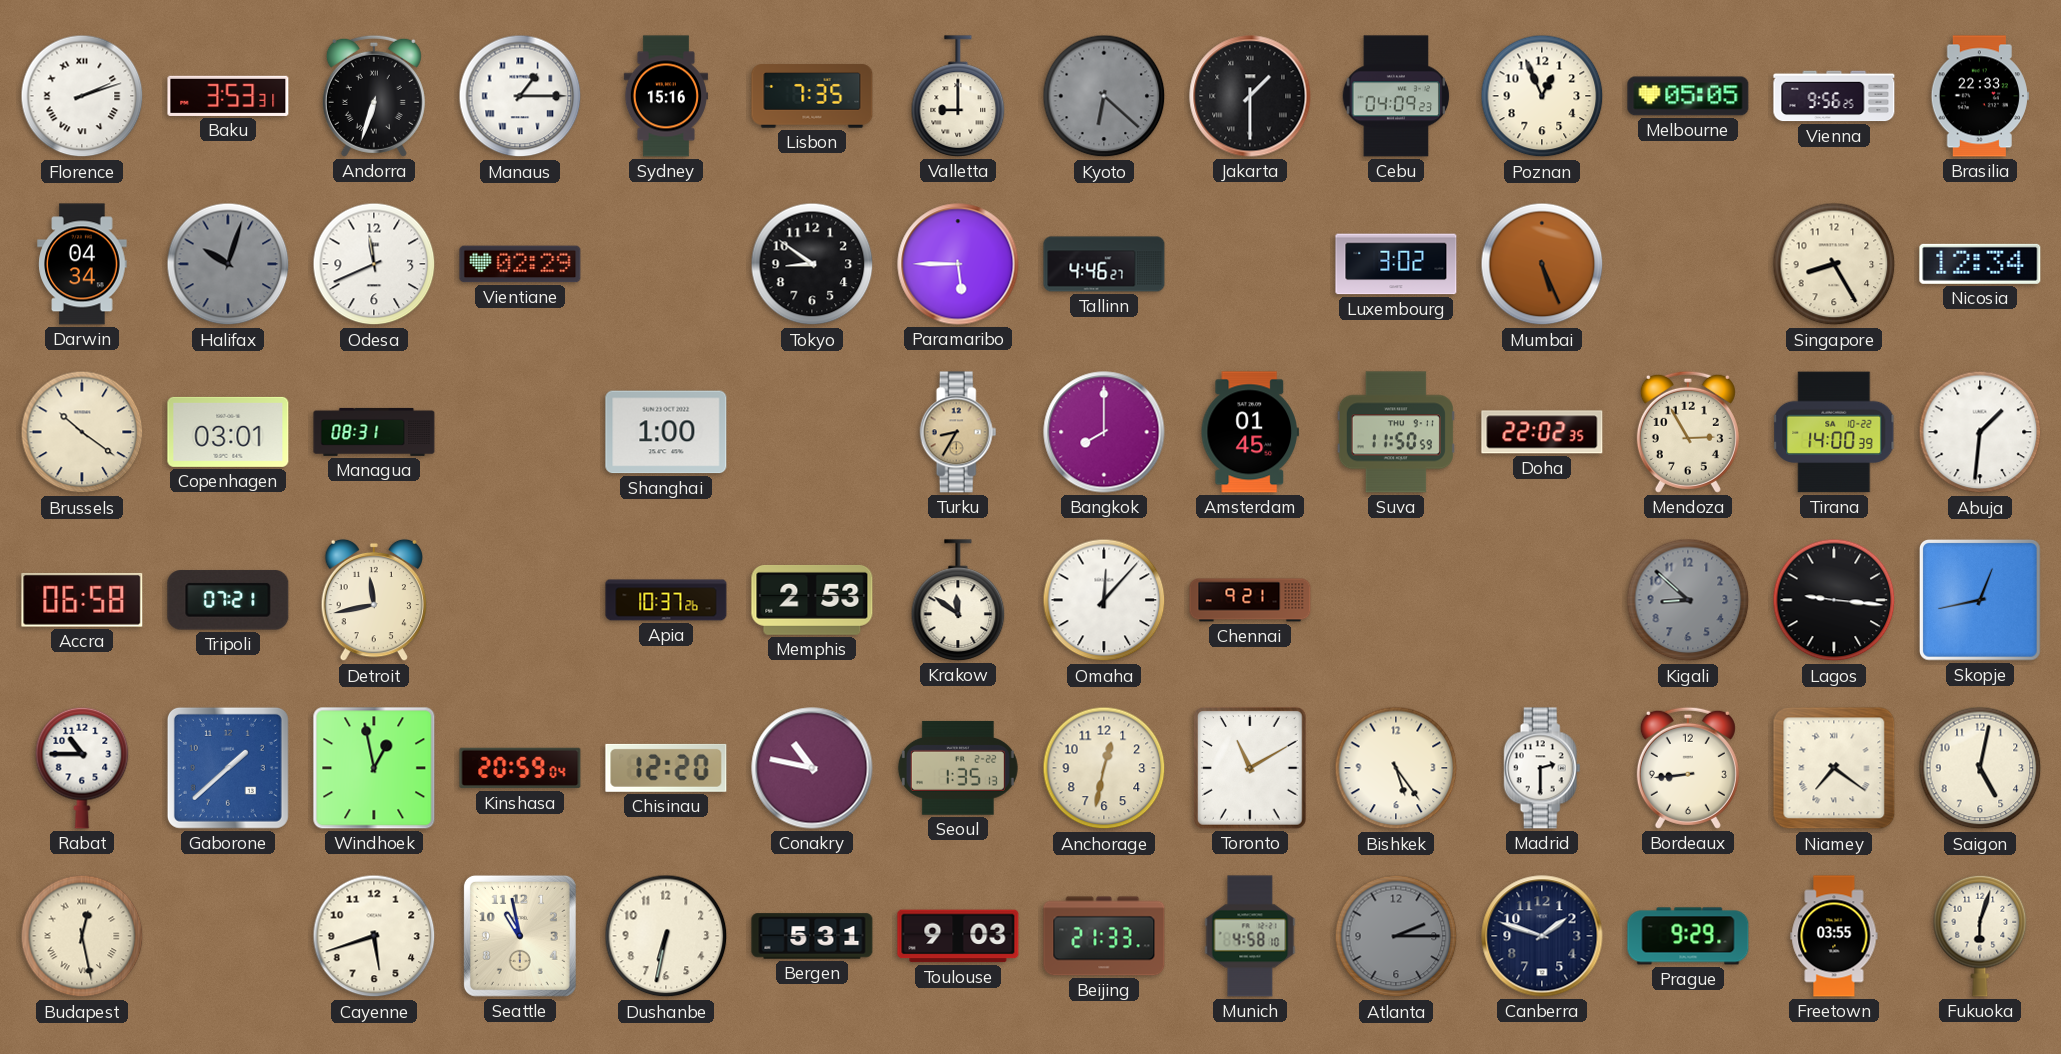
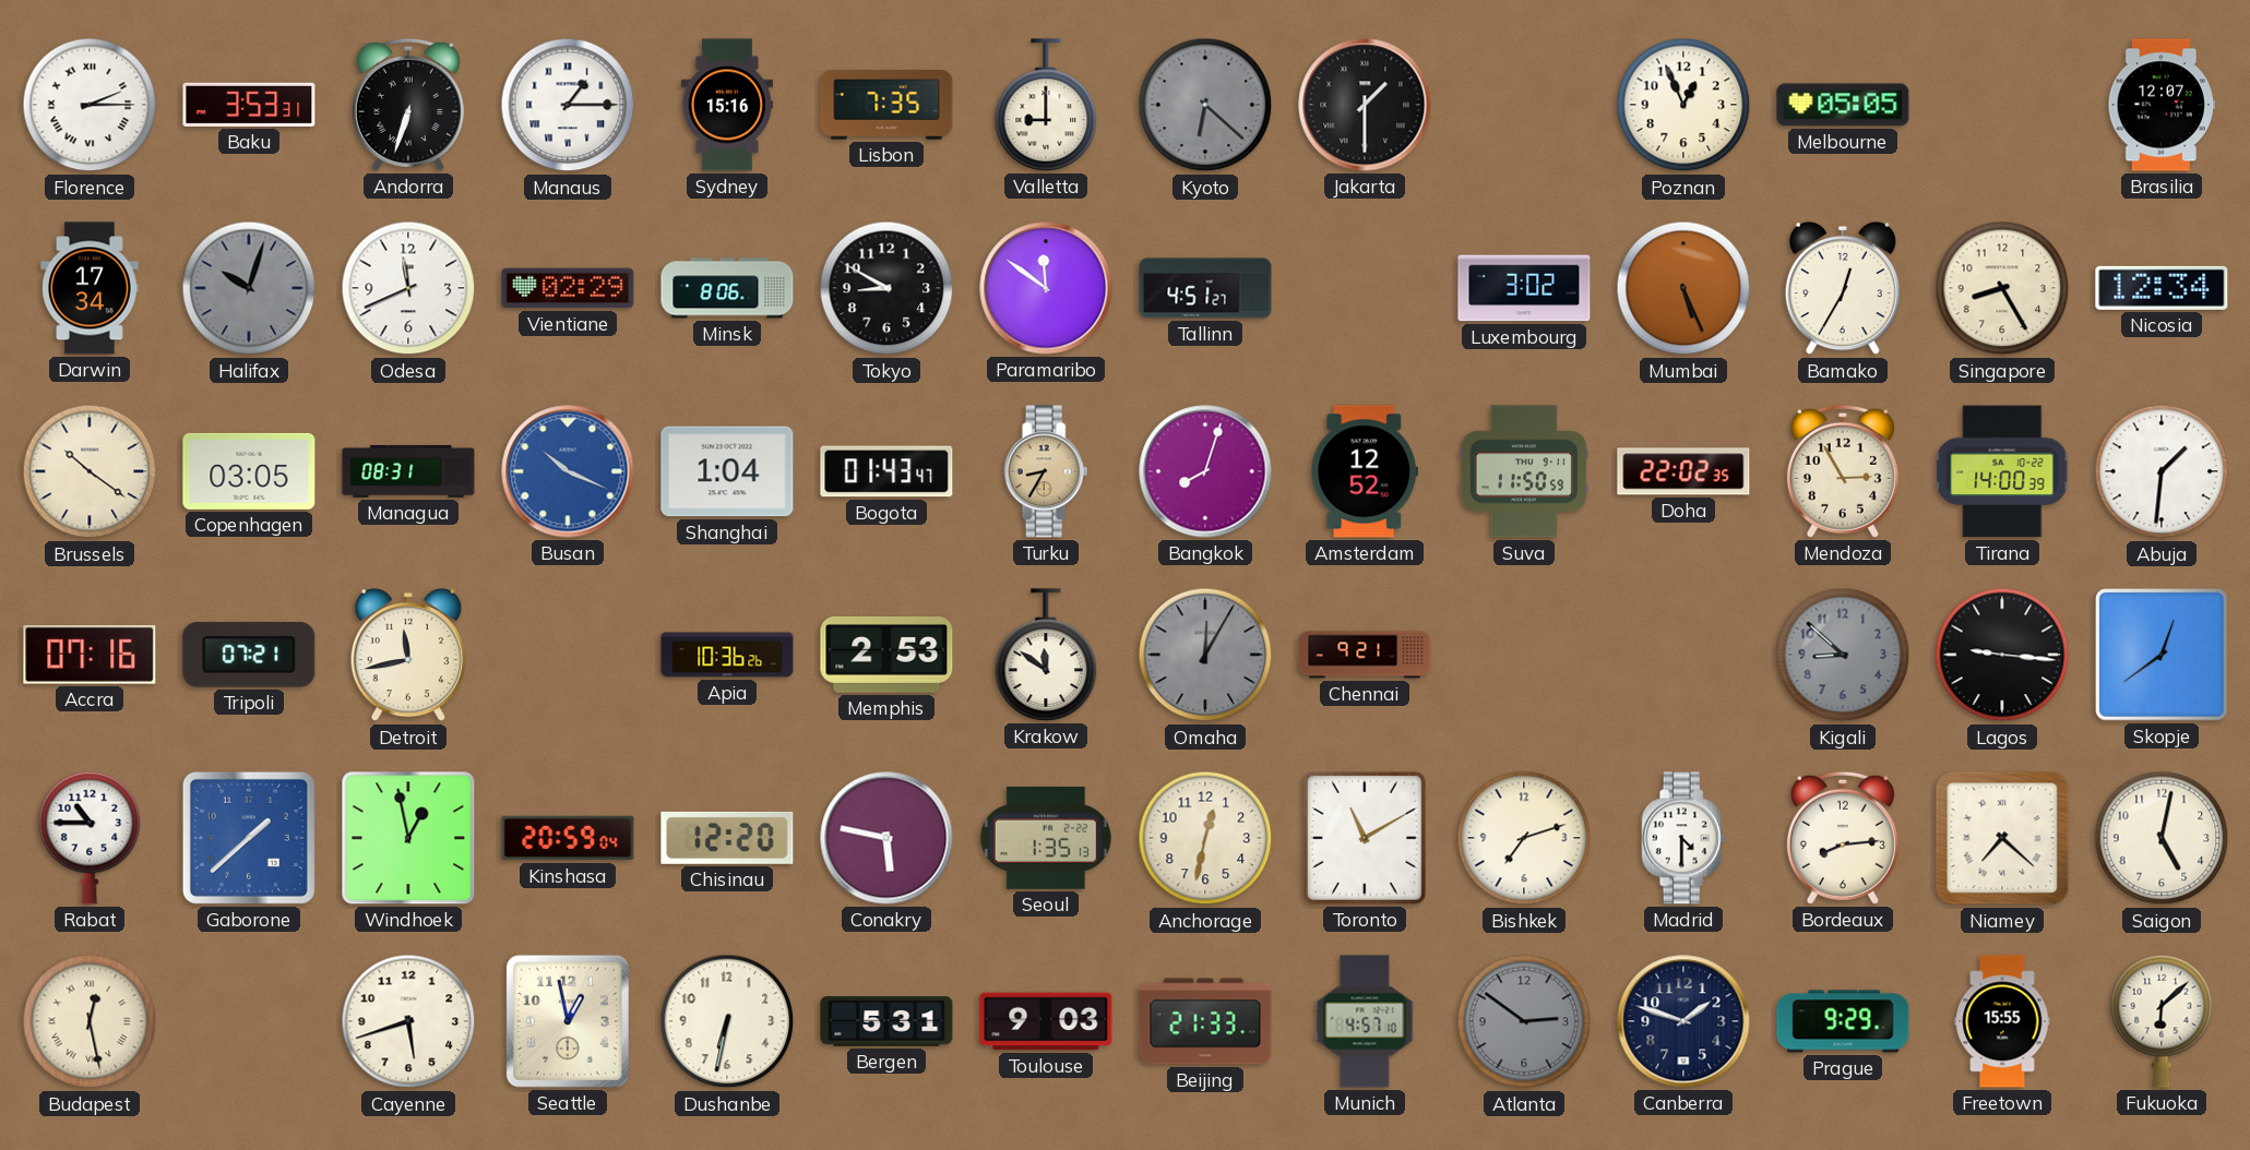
Florence: 2:12 -> 2:15 (90, 105)
Cebu: 04:09 -> none (1396, 96)
Vienna: 9:56 -> none (1834, 96)
Brasilia: 22:33 -> 12:07 (2162, 105)
Darwin: 04:34 -> 17:34 (90, 288)
Minsk: none -> 8:06 (727, 288)
Tokyo: 8:51 -> 8:50 (886, 288)
Paramaribo: 5:45 -> 11:51 (1046, 288)
Tallinn: 4:46 -> 4:51 (1205, 288)
Bamako: none -> 12:35 (1843, 288)
Copenhagen: 03:01 -> 03:05 (249, 471)
Busan: none -> 10:19 (568, 471)
Shanghai: 1:00 -> 1:04 (727, 471)
Bogota: none -> 01:43 (886, 471)
Bangkok: 8:00 -> 8:03 (1205, 471)
Amsterdam: 01:45 -> 12:52 (1365, 471)
Accra: 06:58 -> 07:16 (90, 655)
Apia: 10:37 -> 10:36 (727, 655)
Omaha: 12:07 -> 12:05 (1205, 655)
Omaha dial: white -> grey (1205, 655)
Skopje: 12:43 -> 12:39 (2162, 655)
Conakry: 10:47 -> 5:47 (886, 838)
Bishkek: 5:24 -> 7:12 (1524, 838)
Madrid: 2:30 -> 4:30 (1683, 838)
Bordeaux: 8:44 -> 8:14 (1843, 838)
Niamey: 7:21 -> 7:22 (2002, 838)
Seattle: 10:58 -> 12:58 (568, 1021)
Munich: 4:58 -> 4:57 (1365, 1021)
Atlanta: 2:15 -> 2:51 (1524, 1021)
Freetown: 03:55 -> 15:55 (2002, 1021)
Fukuoka: 6:03 -> 6:08 (2162, 1021)
